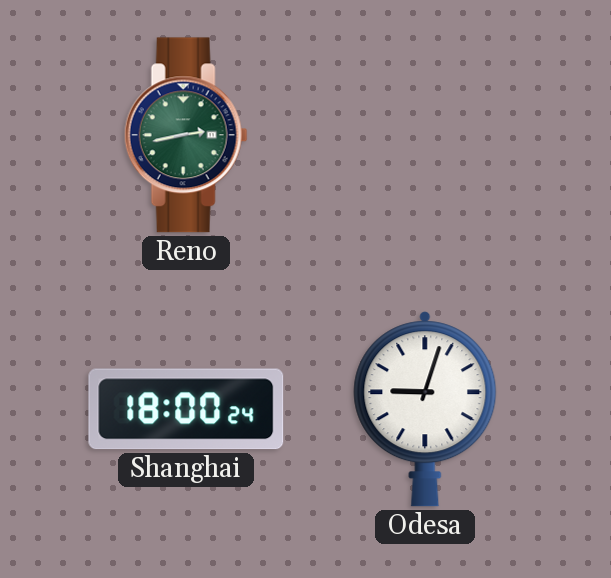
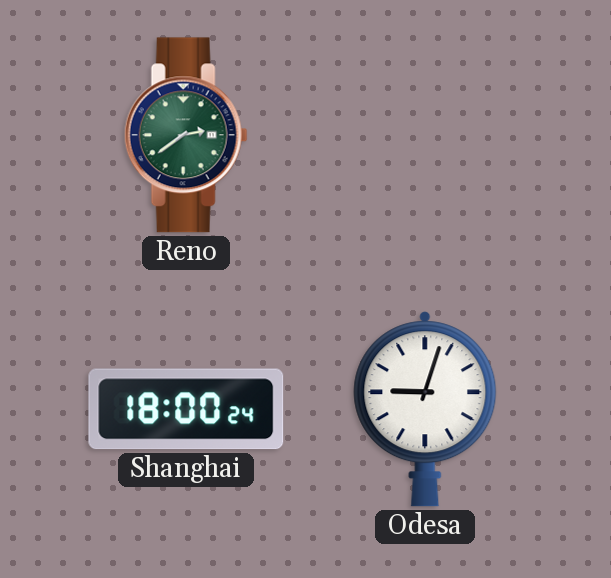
Reno: 2:43 -> 2:39 (186, 135)
